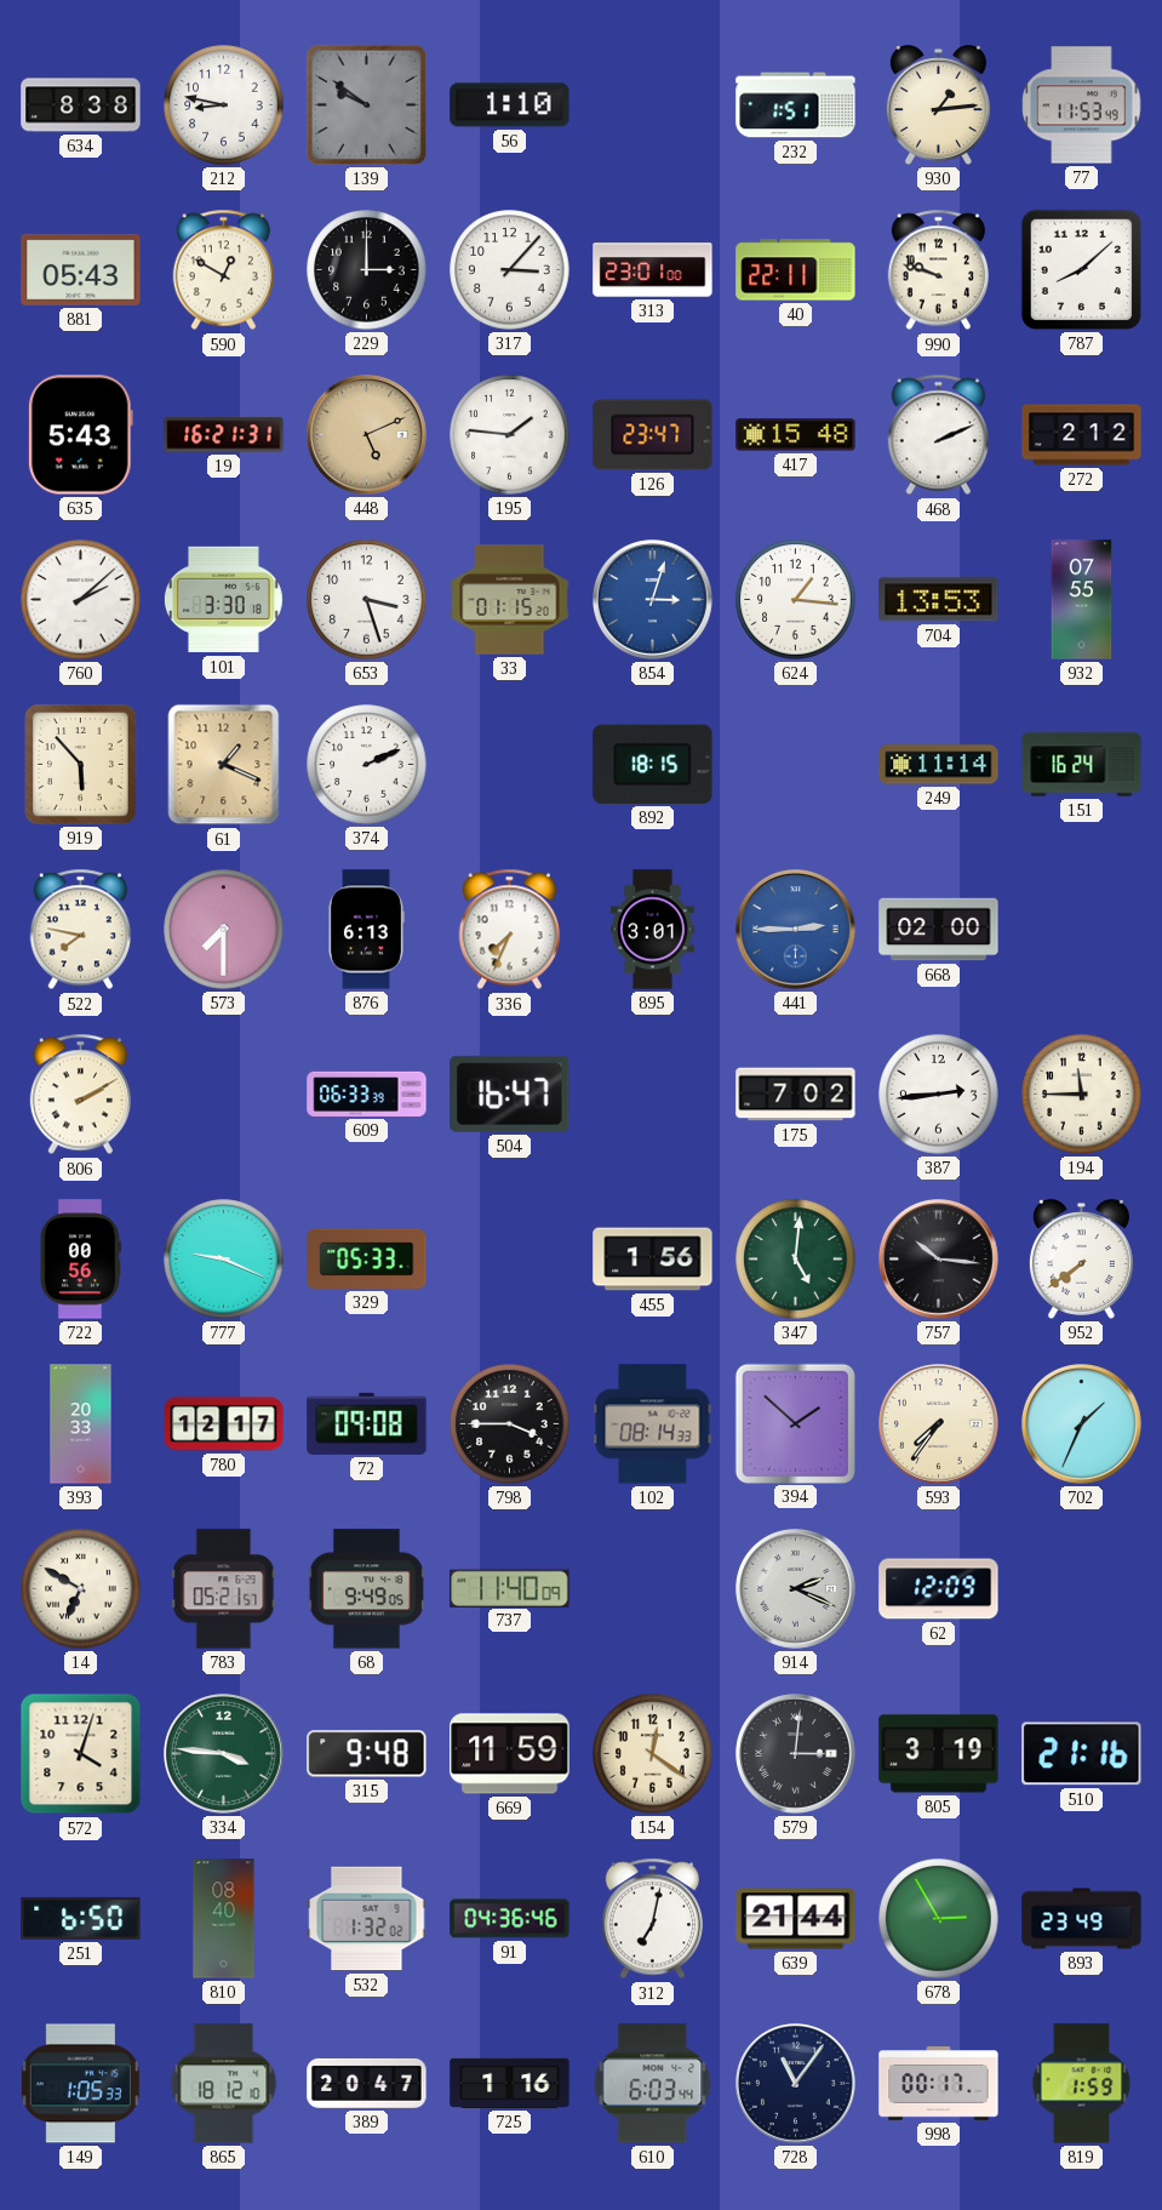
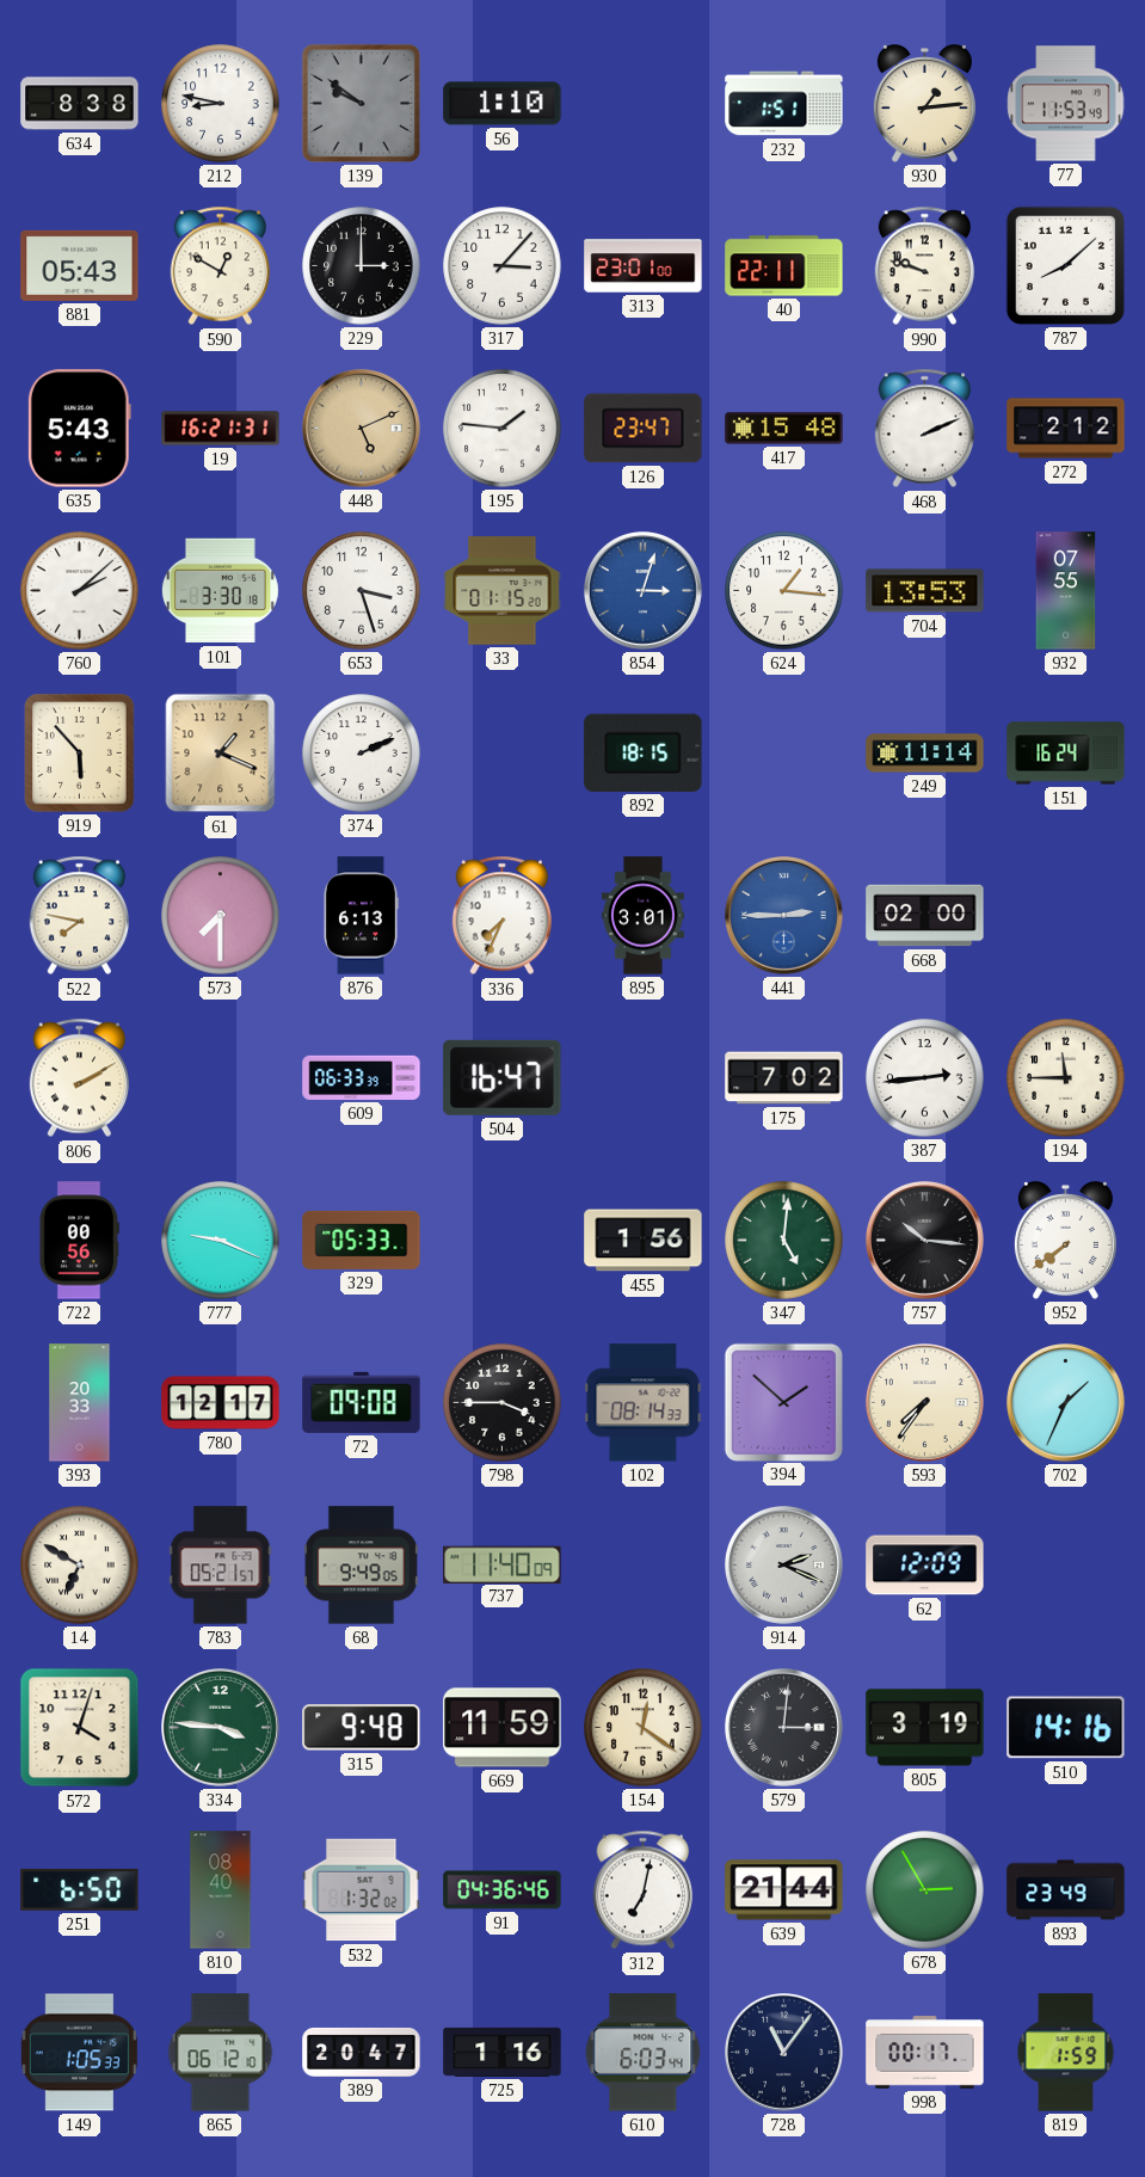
510: 21:16 -> 14:16 (1066, 1728)
865: 18:12 -> 06:12 (221, 2053)
